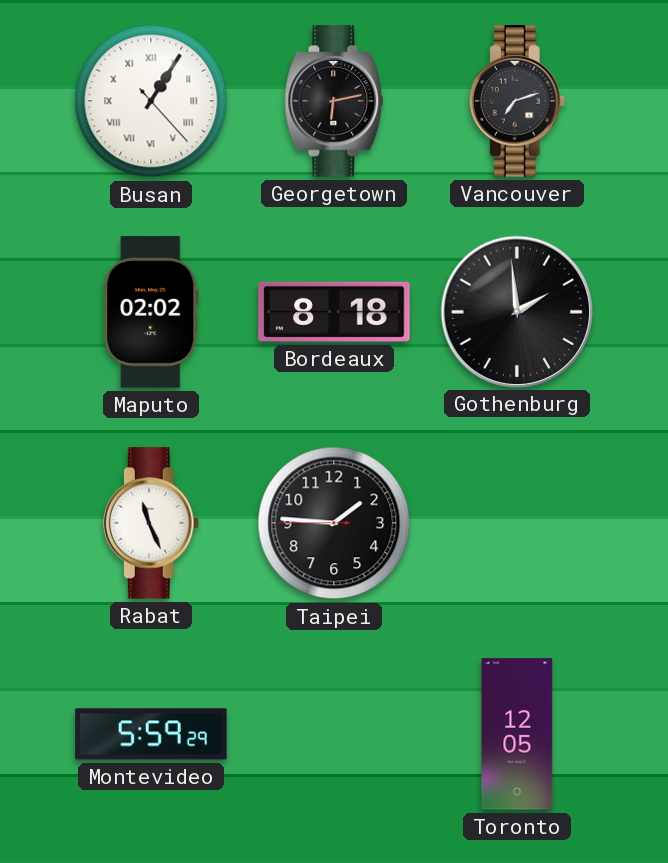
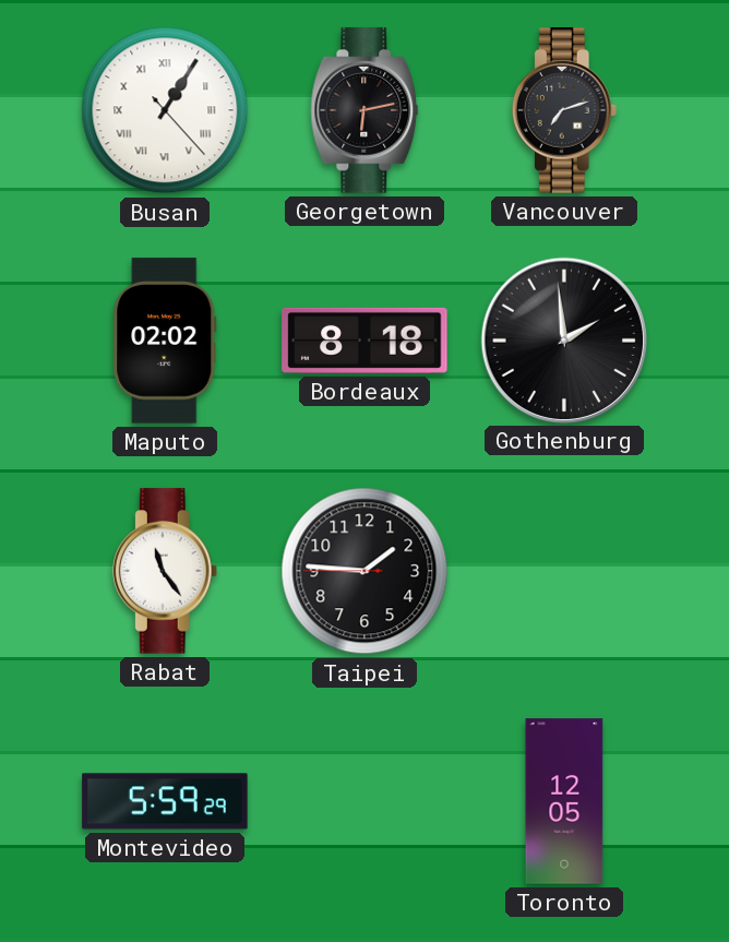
Rabat: 11:26 -> 11:24 (165, 571)
